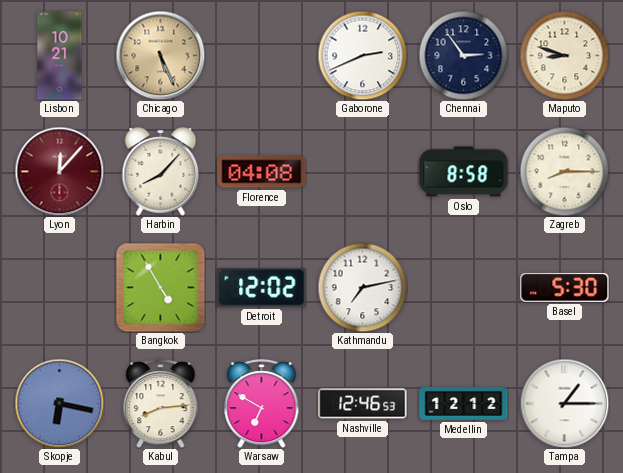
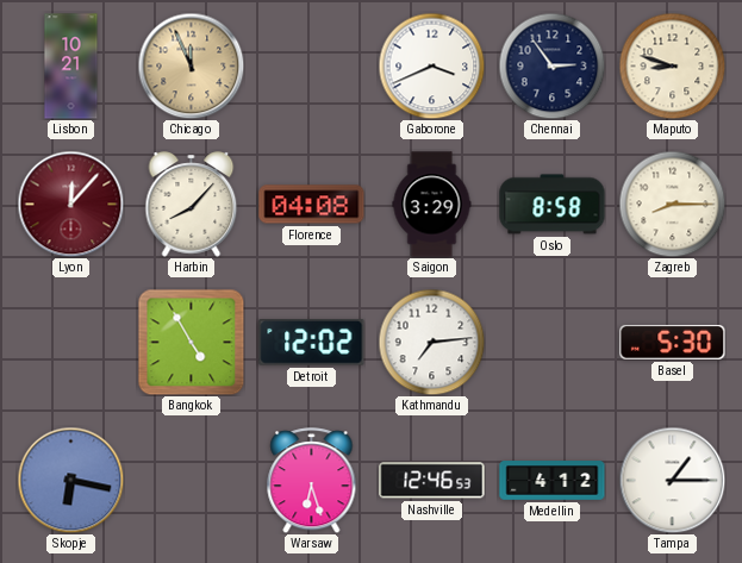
Chicago: 5:26 -> 11:56 (191, 65)
Gaborone: 2:41 -> 3:41 (431, 65)
Saigon: none -> 3:29 (432, 205)
Kathmandu: 7:13 -> 7:14 (431, 342)
Kabul: 8:14 -> none (161, 404)
Warsaw: 6:50 -> 6:27 (312, 481)
Medellin: 12:12 -> 4:12 (553, 481)
